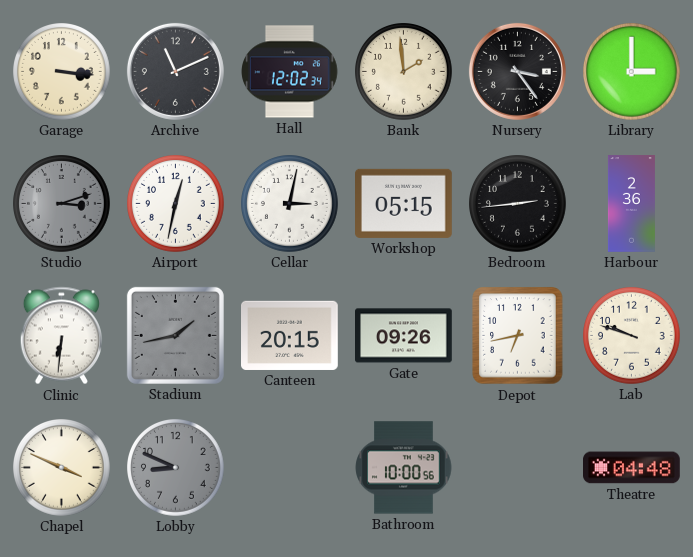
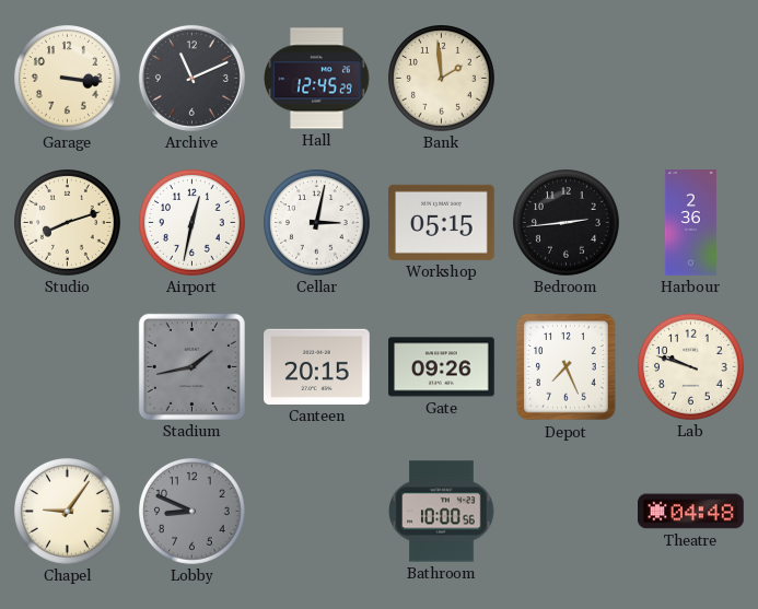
Hall: 12:02 -> 12:45 (317, 79)
Nursery: 3:24 -> none (517, 71)
Library: 3:00 -> none (632, 72)
Studio: 3:12 -> 8:12 (68, 223)
Studio dial: grey -> cream (68, 223)
Clinic: 6:31 -> none (61, 336)
Depot: 6:43 -> 7:26 (567, 367)
Chapel: 3:49 -> 9:06 (68, 512)
